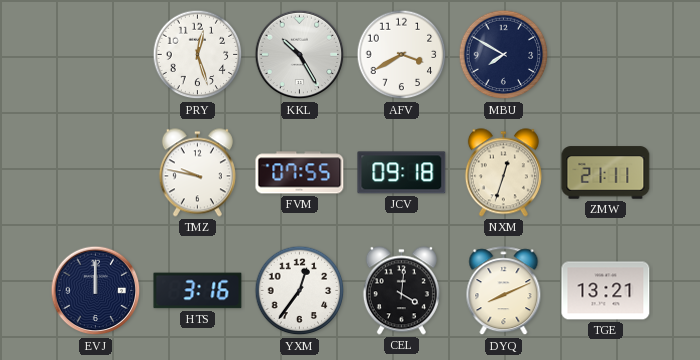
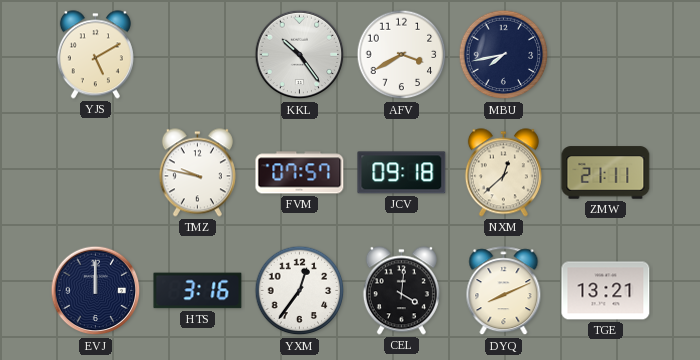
YJS: none -> 5:10 (95, 55)
PRY: 12:27 -> none (198, 55)
KKL: 10:25 -> 10:24 (300, 55)
MBU: 7:50 -> 7:43 (504, 55)
FVM: 07:55 -> 07:57 (300, 173)
NXM: 12:33 -> 12:38 (503, 173)
